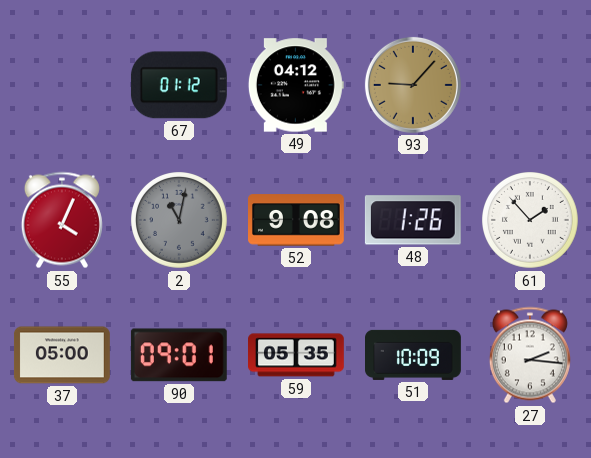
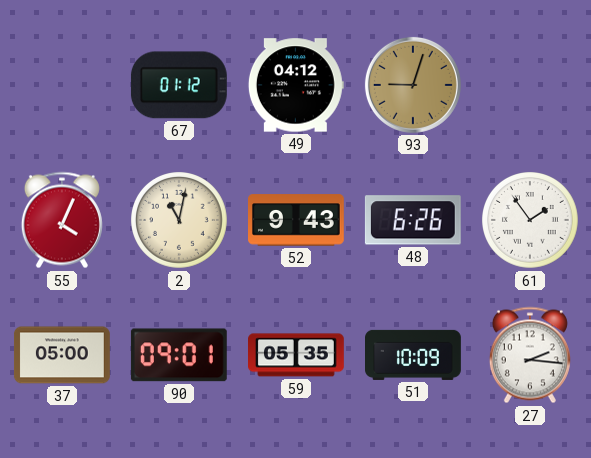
93: 9:07 -> 9:03 (413, 85)
2 dial: grey -> cream (180, 221)
52: 9:08 -> 9:43 (297, 220)
48: 1:26 -> 6:26 (413, 220)
61: 1:53 -> 1:54 (531, 221)
